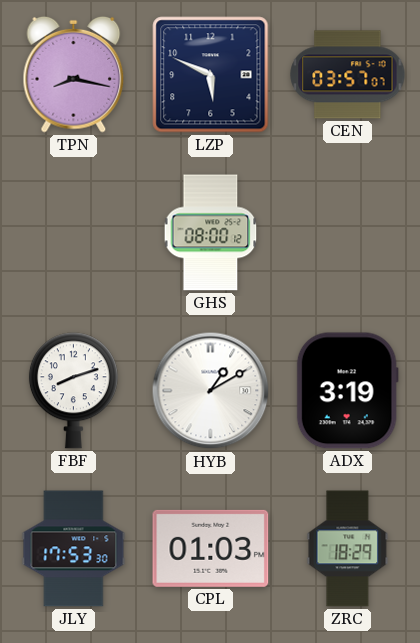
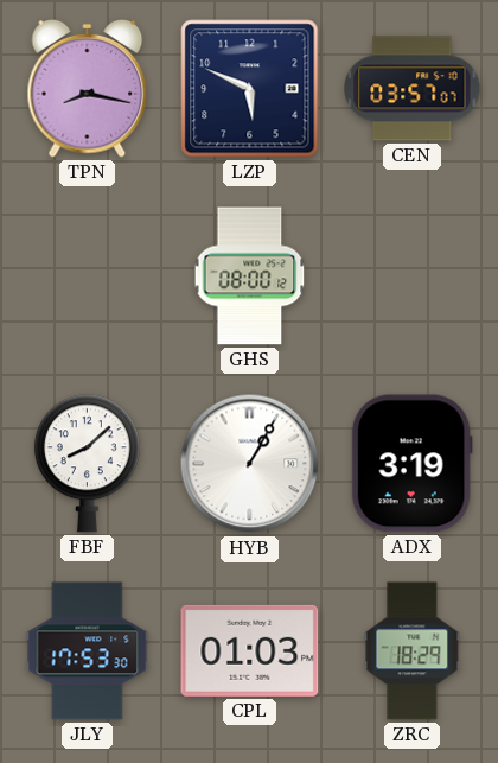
FBF: 8:12 -> 8:08 (87, 464)
HYB: 1:10 -> 1:05 (250, 464)
